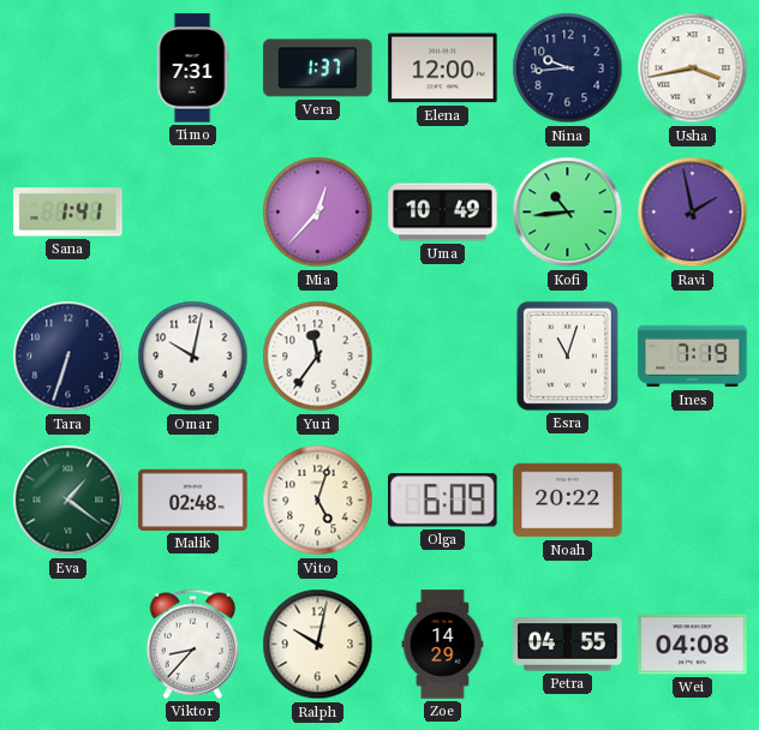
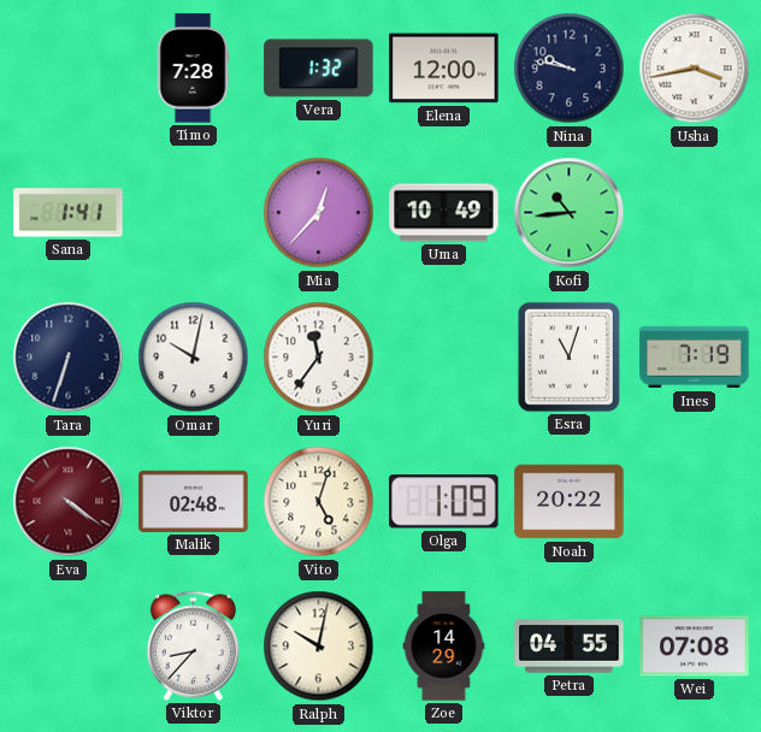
Timo: 7:31 -> 7:28 (193, 69)
Vera: 1:37 -> 1:32 (319, 69)
Nina: 9:44 -> 9:47 (570, 69)
Ravi: 1:58 -> none (693, 213)
Eva: 1:21 -> 4:21 (69, 502)
Eva dial: green -> burgundy (69, 502)
Olga: 6:09 -> 1:09 (444, 502)
Wei: 04:08 -> 07:08 (695, 647)
